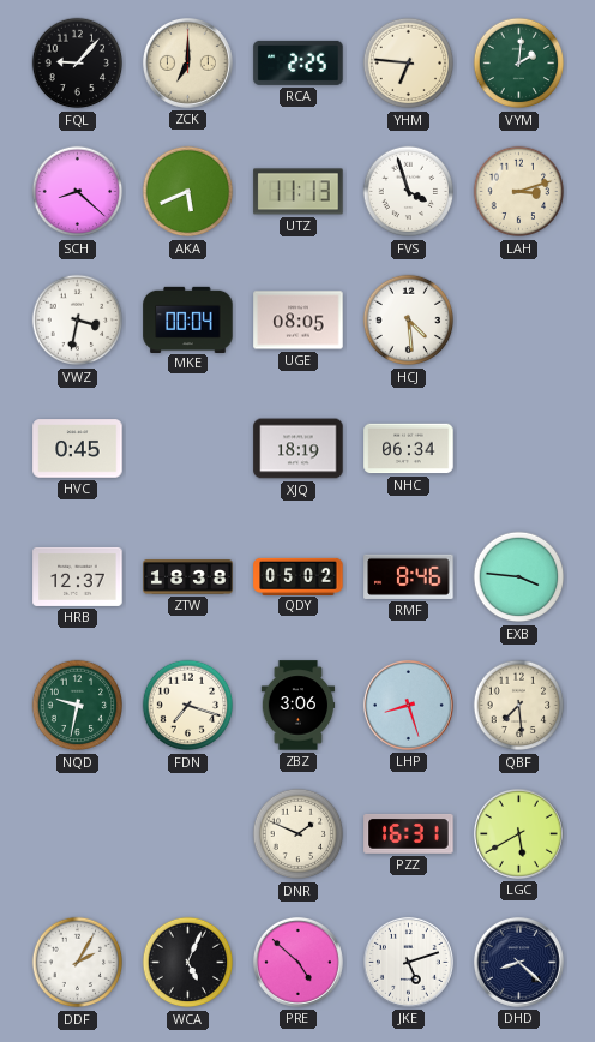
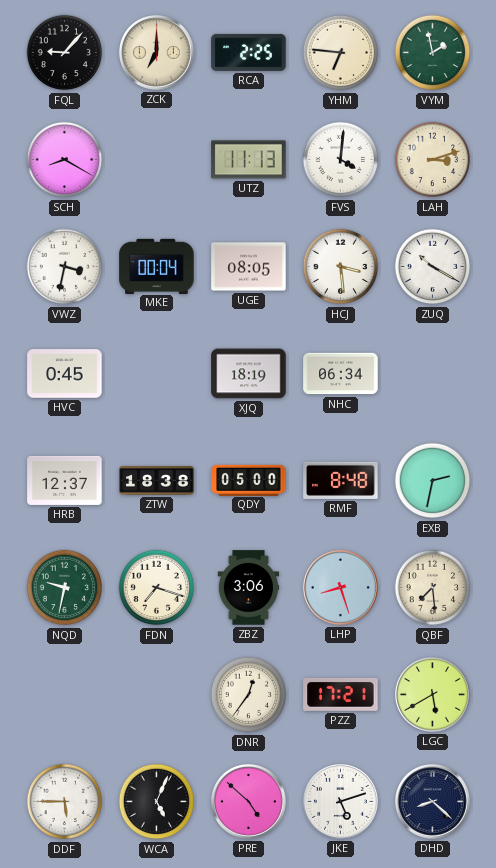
VYM: 2:01 -> 1:58 (433, 53)
SCH: 8:22 -> 8:20 (65, 160)
AKA: 5:41 -> none (188, 192)
FVS: 3:57 -> 4:01 (341, 160)
HCJ: 4:29 -> 3:29 (341, 267)
ZUQ: none -> 10:20 (433, 267)
QDY: 05:02 -> 05:00 (249, 480)
RMF: 8:46 -> 8:48 (341, 480)
EXB: 3:46 -> 2:32 (433, 481)
DNR: 1:49 -> 12:36 (249, 695)
PZZ: 16:31 -> 17:21 (341, 694)
DDF: 2:05 -> 5:45 (65, 802)
